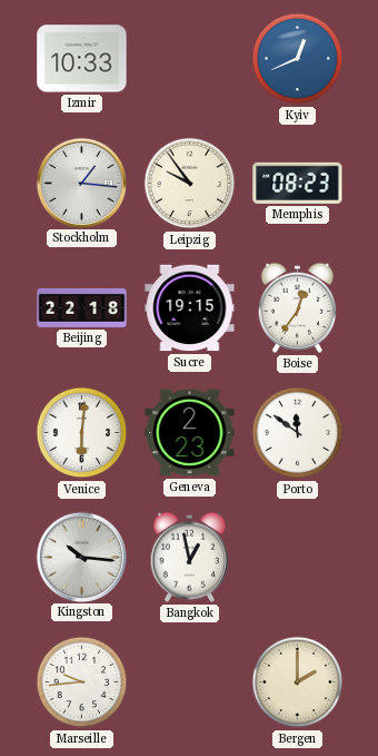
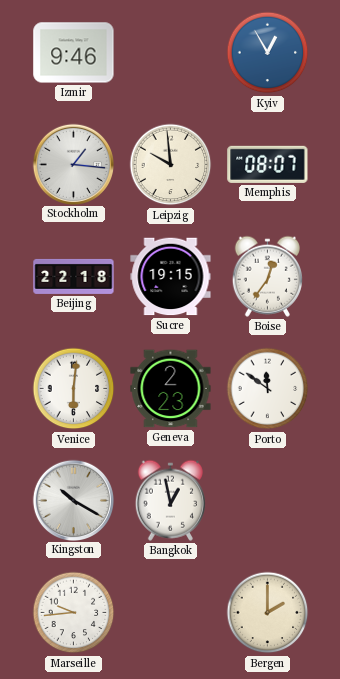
Izmir: 10:33 -> 9:46 (74, 53)
Kyiv: 12:41 -> 12:55 (268, 53)
Leipzig: 9:54 -> 9:59 (171, 165)
Memphis: 08:23 -> 08:07 (268, 164)
Kingston: 10:16 -> 10:20 (73, 500)
